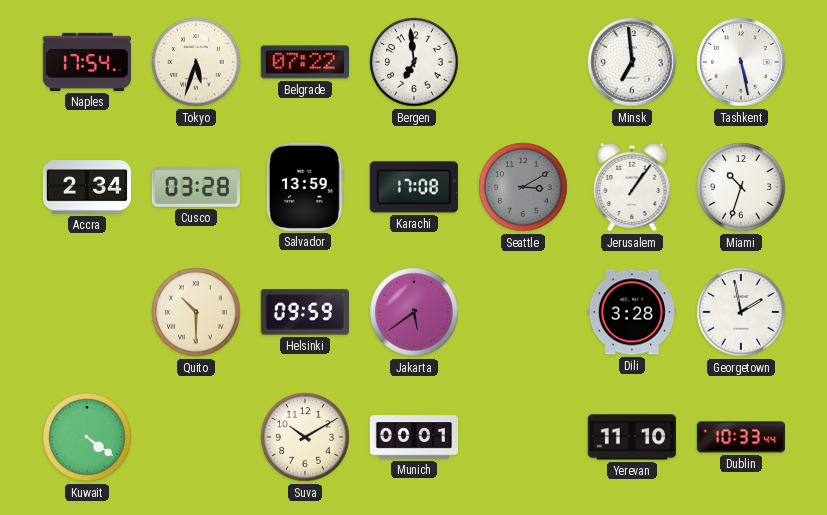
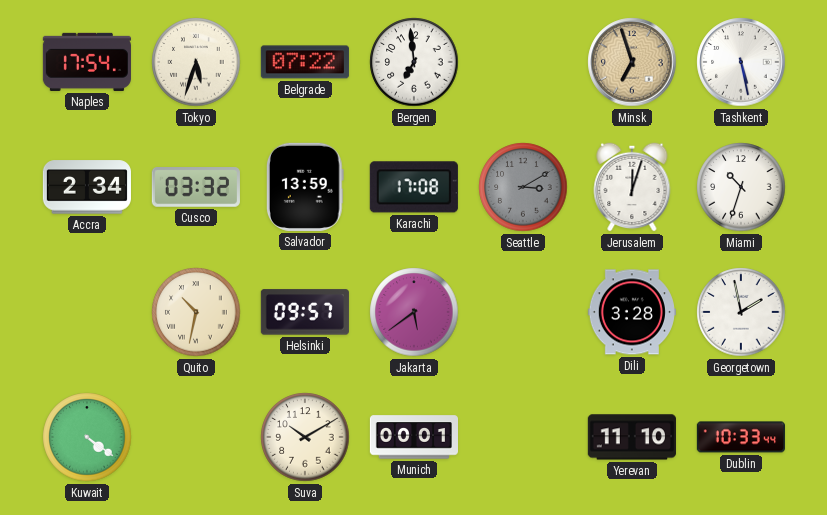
Minsk: 6:59 -> 6:57 (632, 62)
Minsk dial: white -> champagne (632, 62)
Cusco: 03:28 -> 03:32 (196, 188)
Jerusalem: 1:06 -> 12:03 (632, 187)
Quito: 10:30 -> 10:32 (196, 312)
Helsinki: 09:59 -> 09:57 (305, 312)
